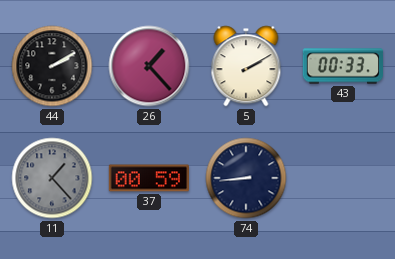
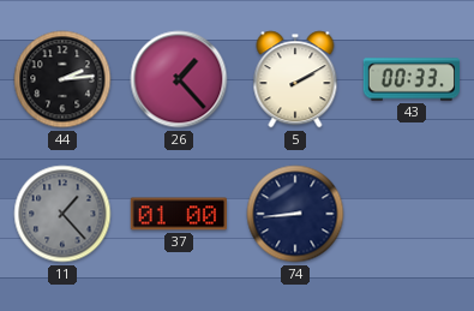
44: 2:10 -> 2:14 (62, 79)
37: 00:59 -> 01:00 (178, 214)
